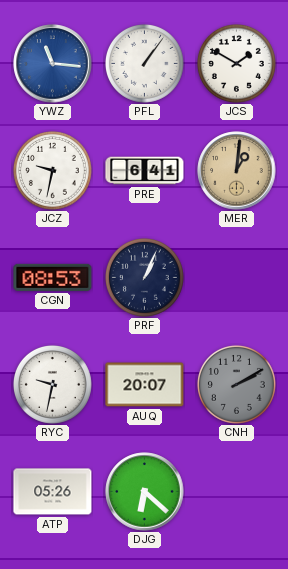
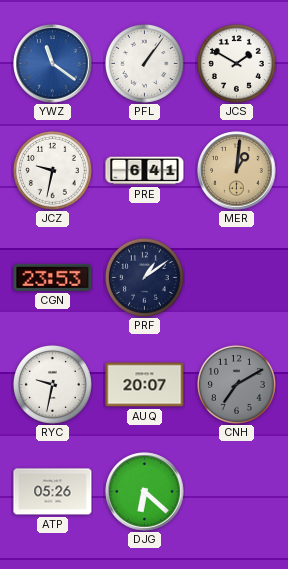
YWZ: 11:16 -> 11:21 (53, 64)
CGN: 08:53 -> 23:53 (53, 277)
PRF: 1:04 -> 1:09 (144, 277)
CNH: 2:10 -> 7:10 (236, 384)
